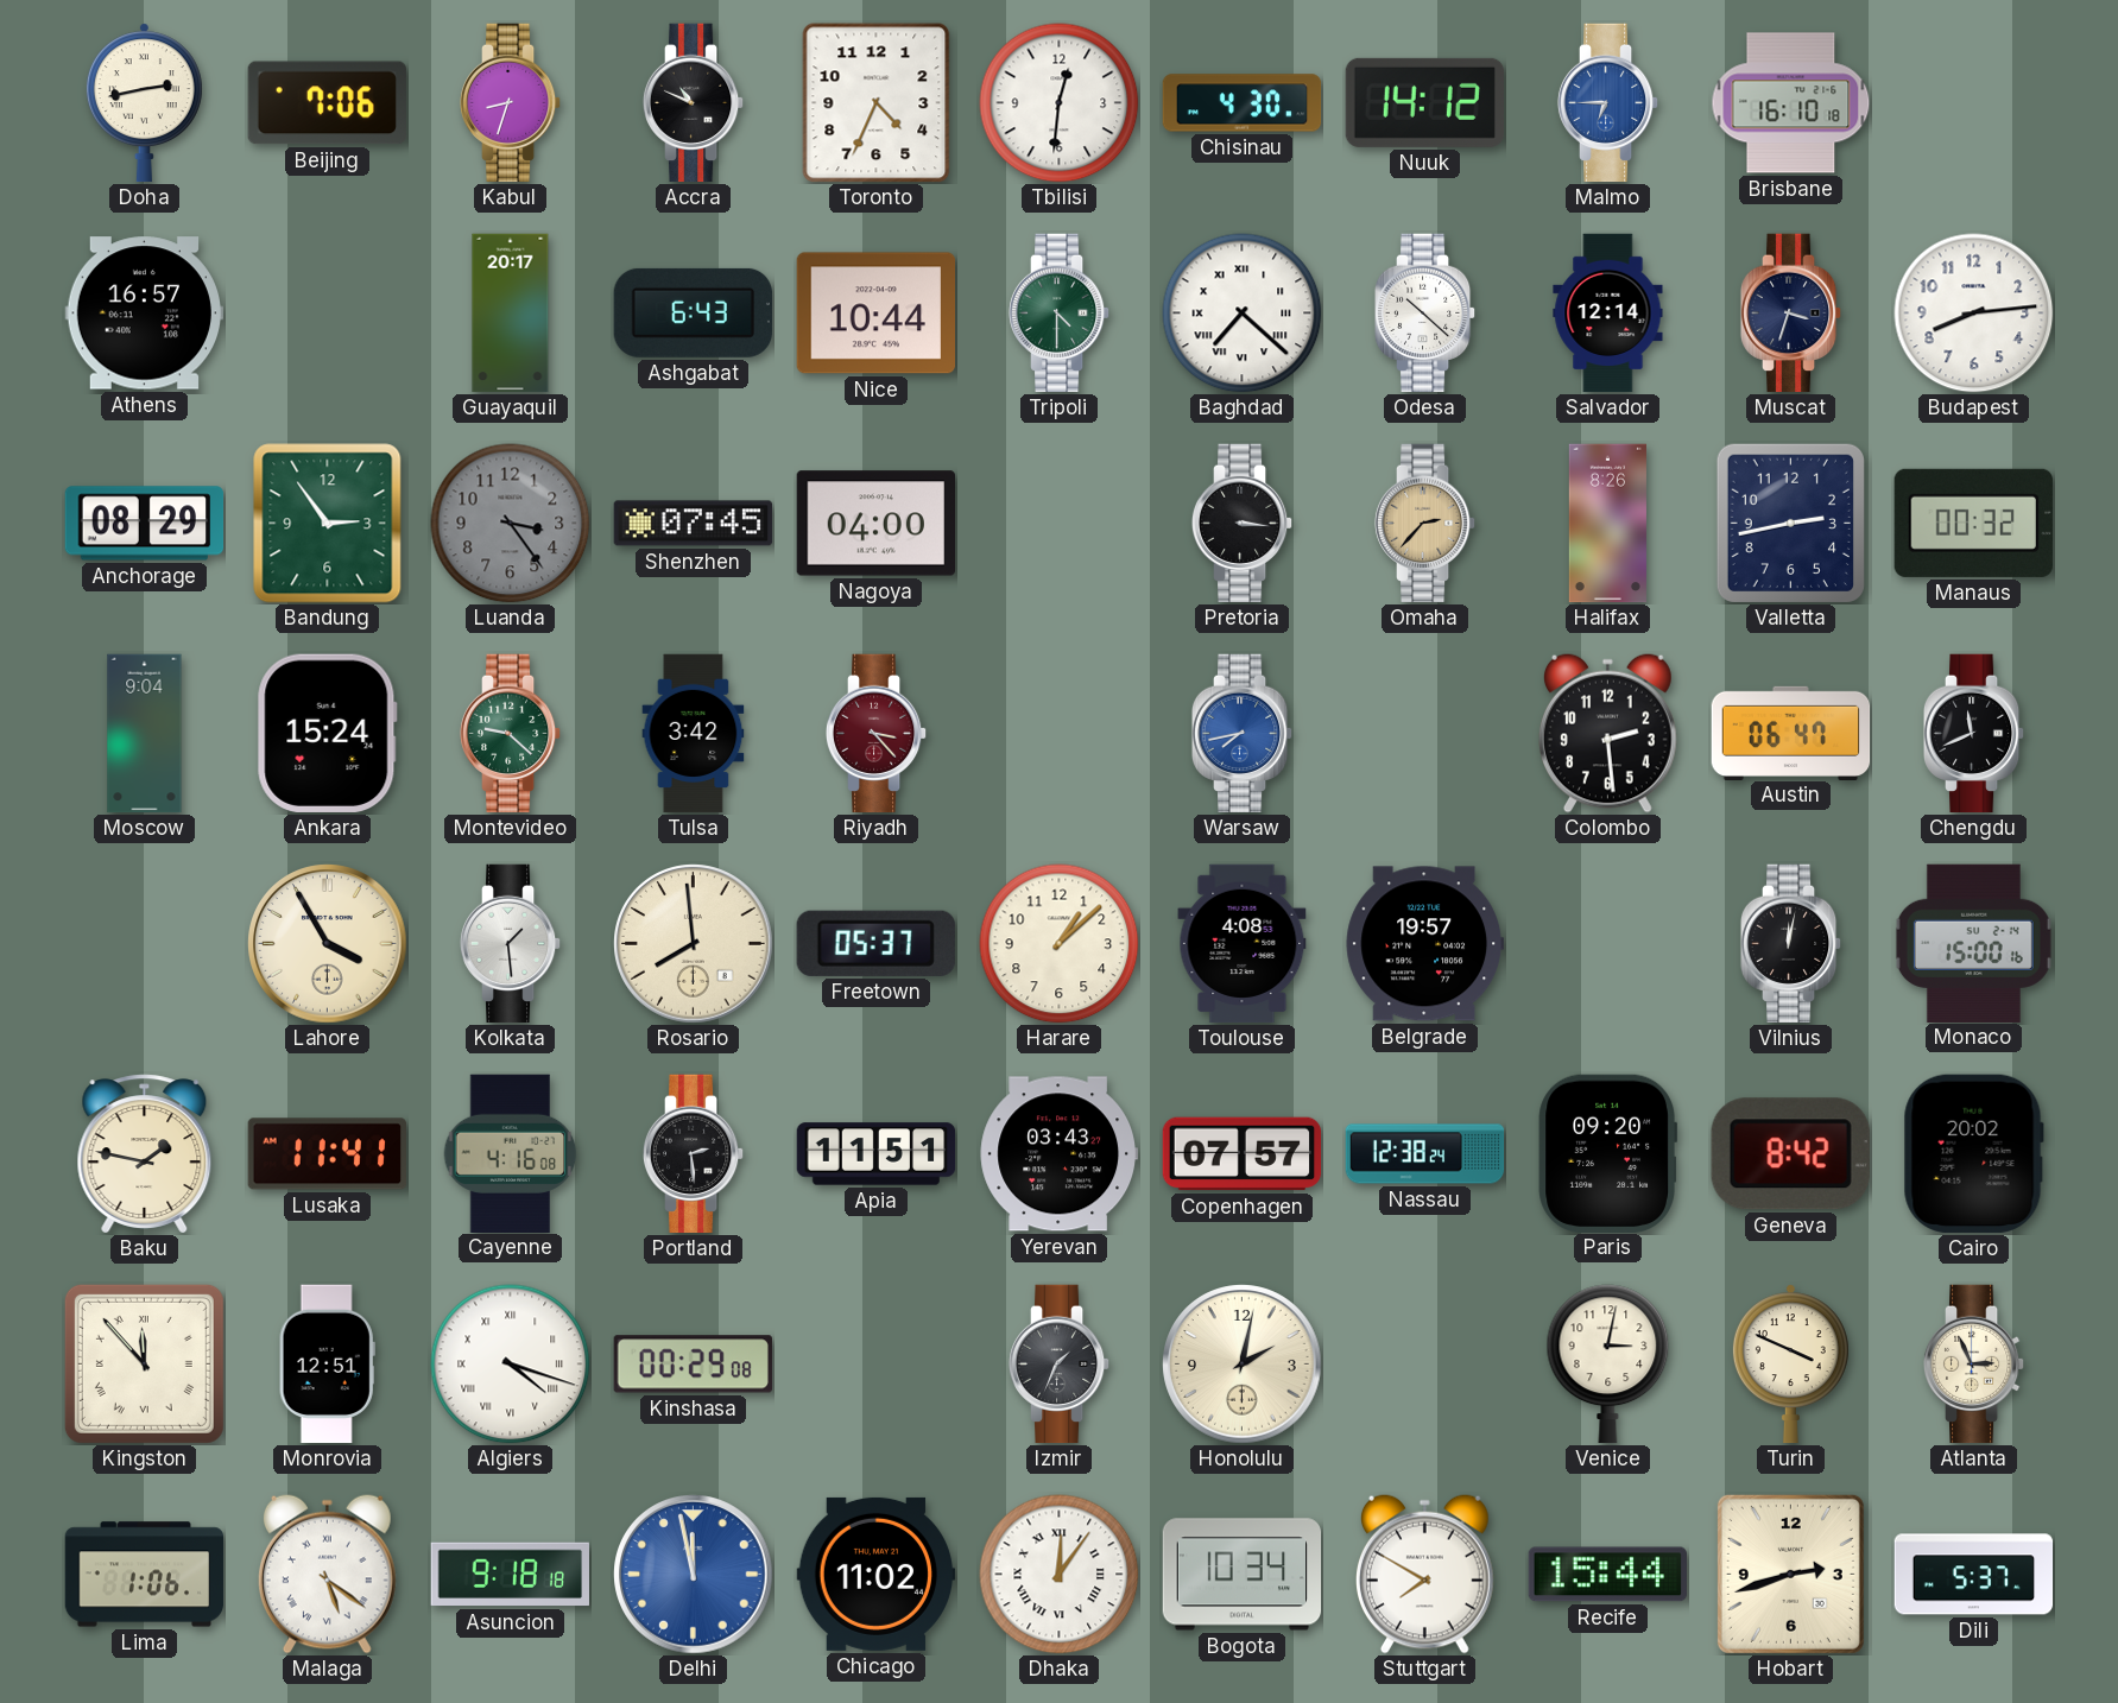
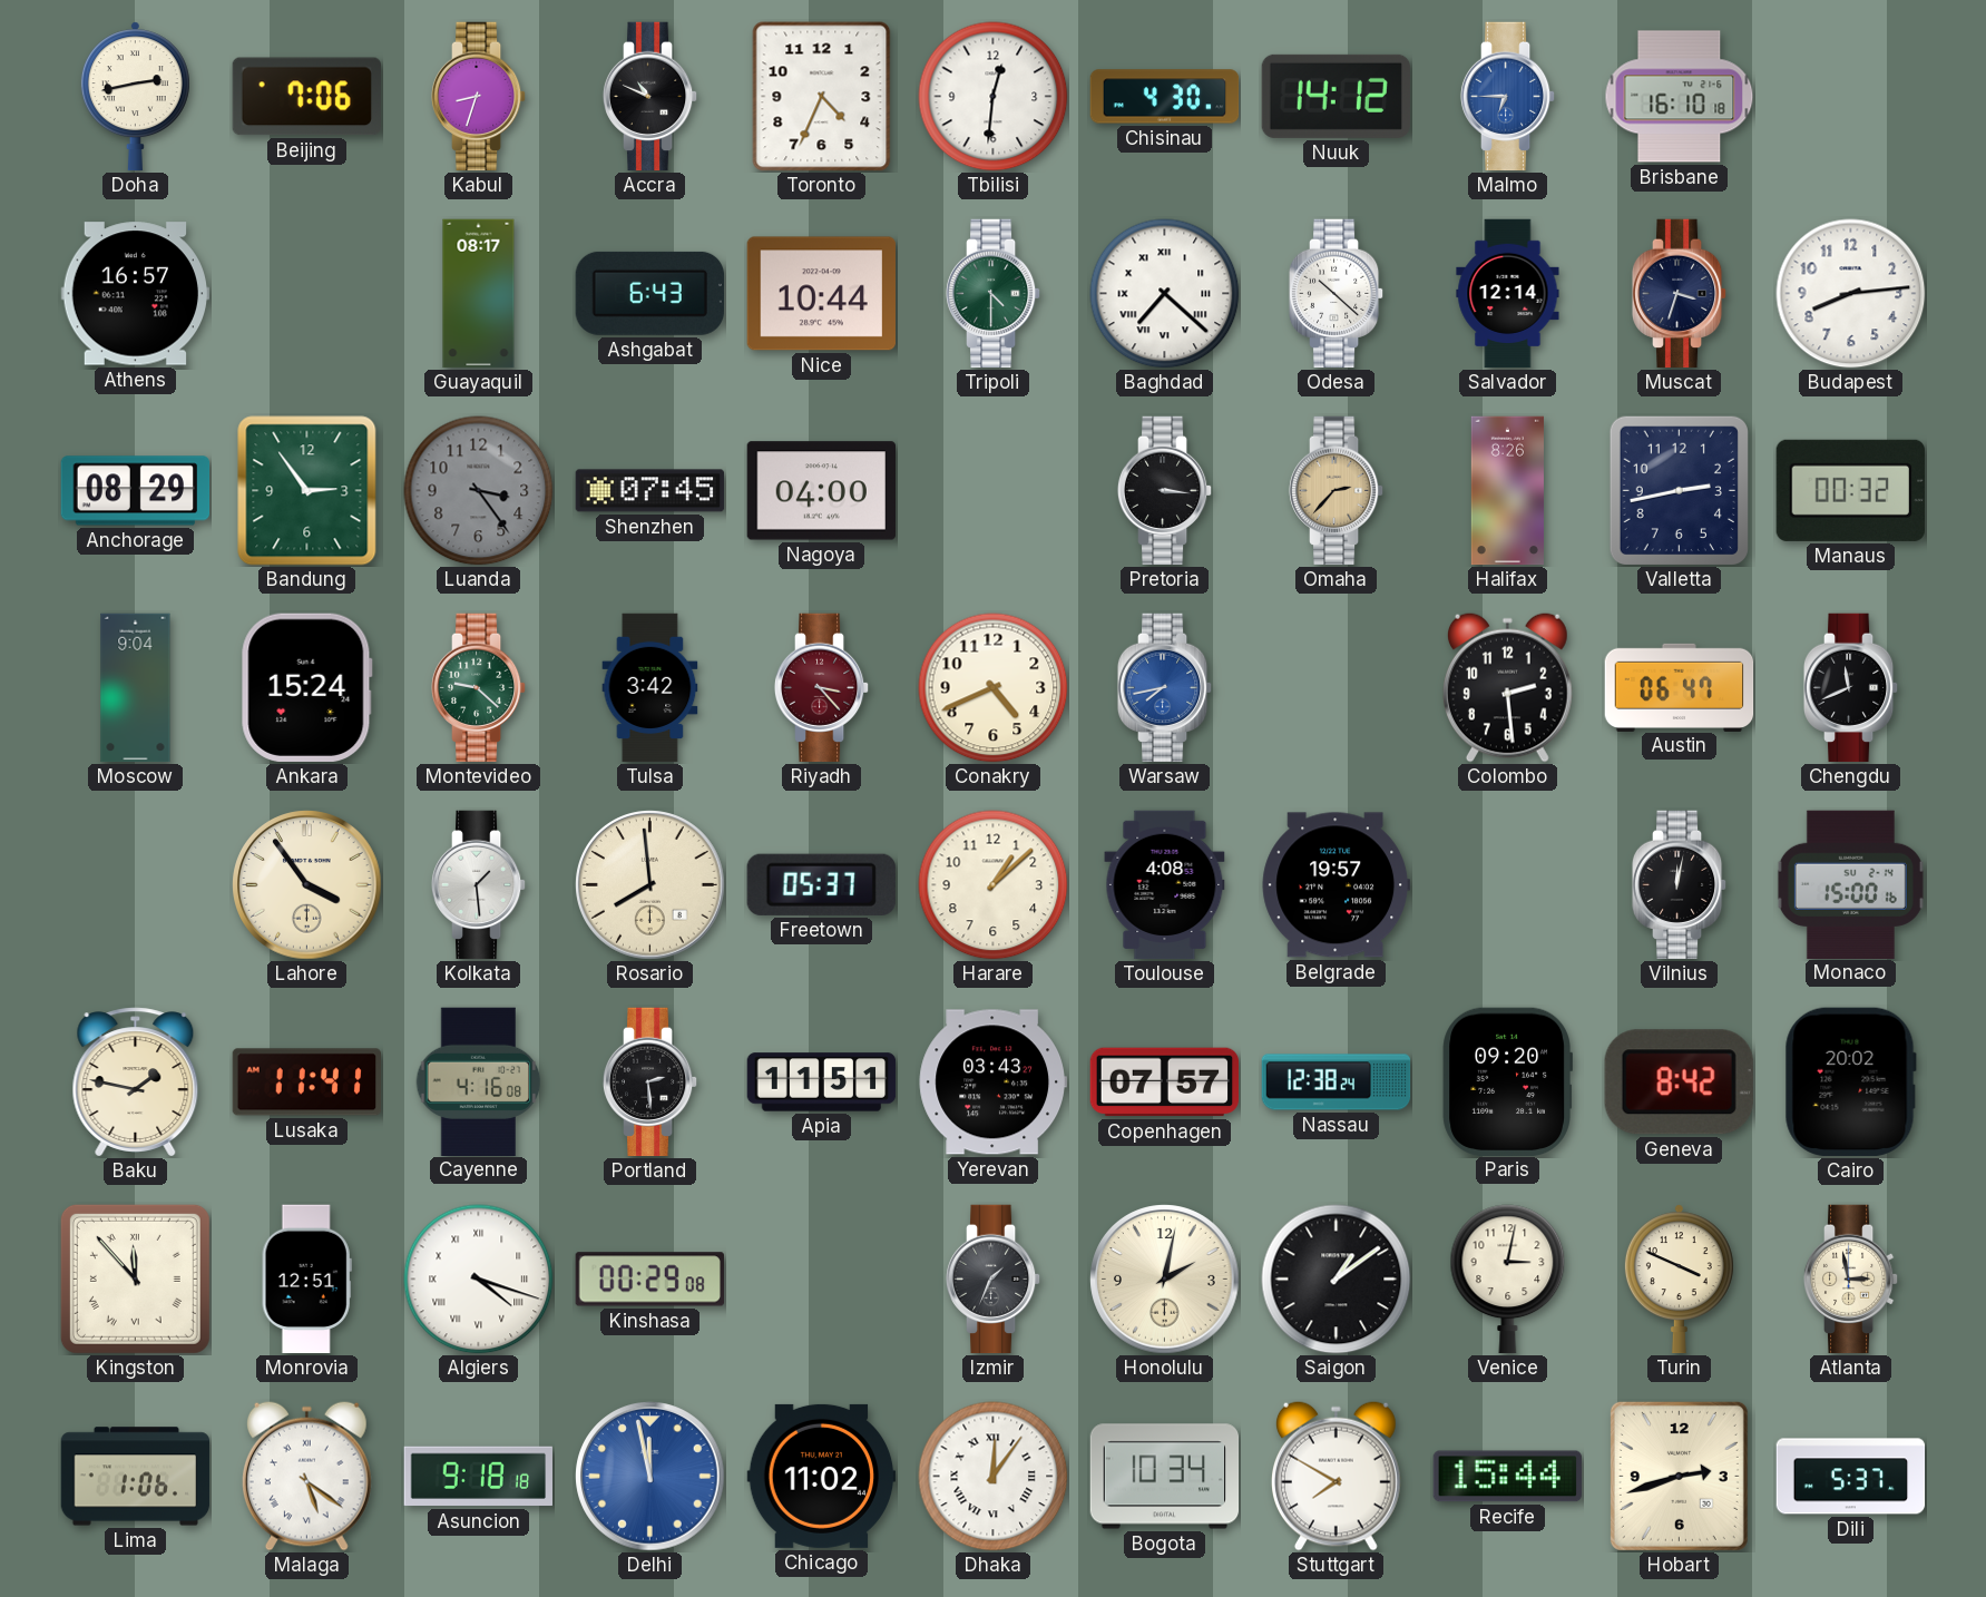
Guayaquil: 20:17 -> 08:17 (479, 294)
Conakry: none -> 4:41 (994, 688)
Lahore: 3:55 -> 3:54 (307, 885)
Saigon: none -> 1:09 (1337, 1280)
Atlanta: 2:56 -> 2:58 (1851, 1280)
